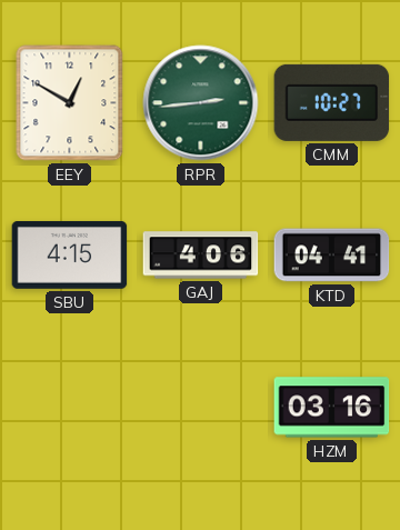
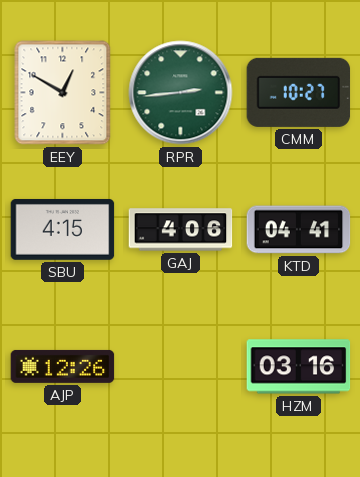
AJP: none -> 12:26 (63, 366)
